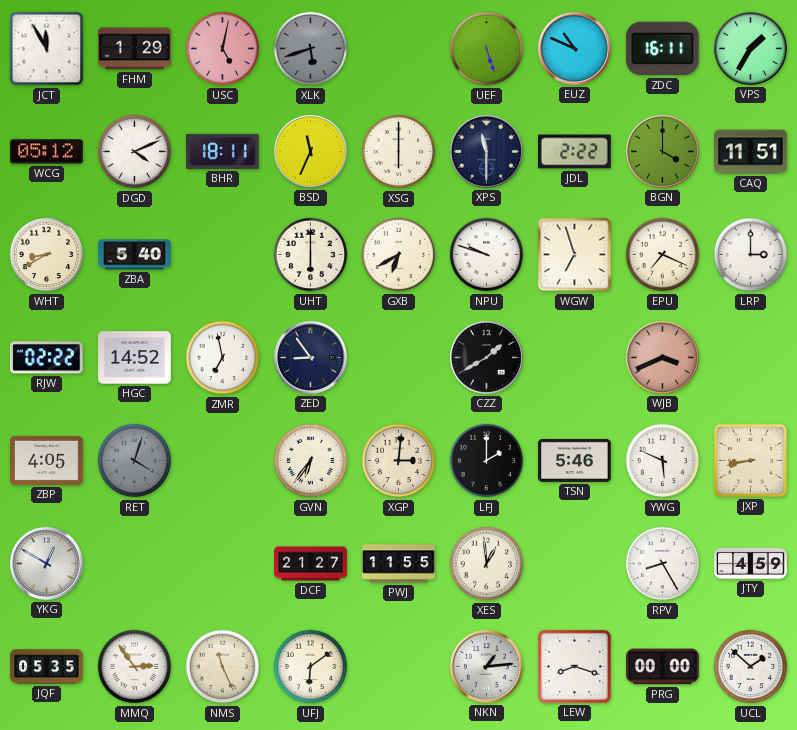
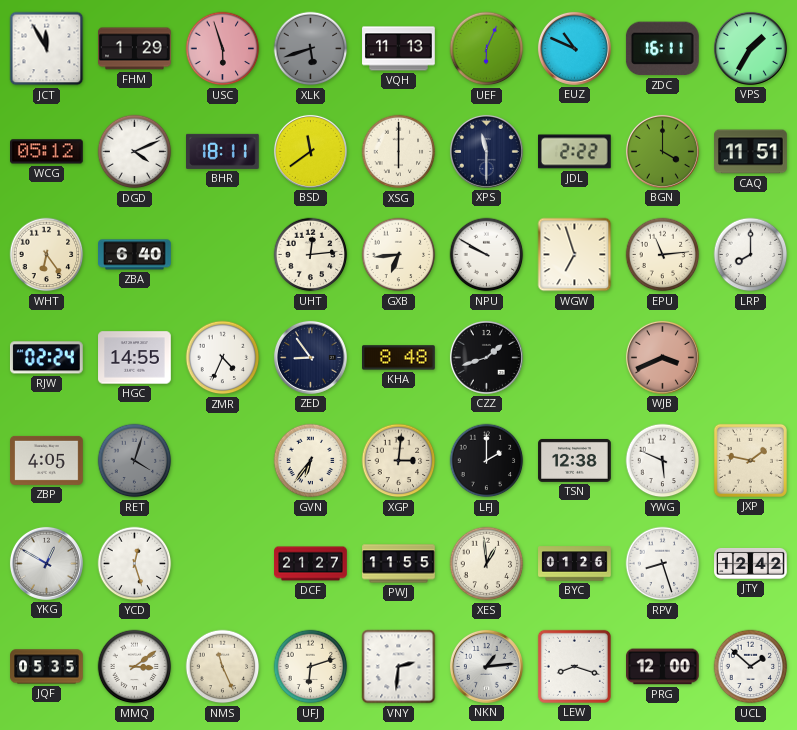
USC: 5:02 -> 5:57 (223, 49)
VQH: none -> 11:13 (399, 49)
UEF: 5:27 -> 6:04 (487, 49)
BSD: 11:34 -> 11:39 (310, 151)
WHT: 8:40 -> 6:24 (47, 255)
ZBA: 5:40 -> 6:40 (135, 255)
UHT: 6:00 -> 12:14 (311, 255)
GXB: 6:40 -> 6:44 (399, 255)
NPU: 9:48 -> 9:50 (487, 255)
EPU: 7:19 -> 11:14 (663, 255)
LRP: 3:00 -> 8:00 (751, 255)
RJW: 02:22 -> 02:24 (47, 358)
HGC: 14:52 -> 14:55 (135, 358)
ZMR: 6:58 -> 4:34 (223, 358)
KHA: none -> 8:48 (399, 358)
CZZ: 1:40 -> 1:42 (486, 357)
TSN: 5:46 -> 12:38 (575, 460)
JXP: 8:43 -> 1:47 (750, 460)
YCD: none -> 12:27 (135, 564)
BYC: none -> 01:26 (575, 564)
RPV: 8:25 -> 8:27 (663, 564)
JTY: 4:59 -> 12:42 (751, 563)
MMQ: 2:54 -> 3:09 (135, 667)
UFJ: 6:09 -> 6:12 (311, 667)
VNY: none -> 2:31 (399, 667)
PRG: 00:00 -> 12:00 (663, 667)
